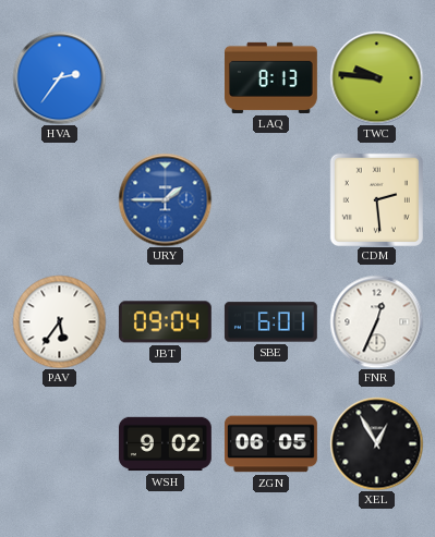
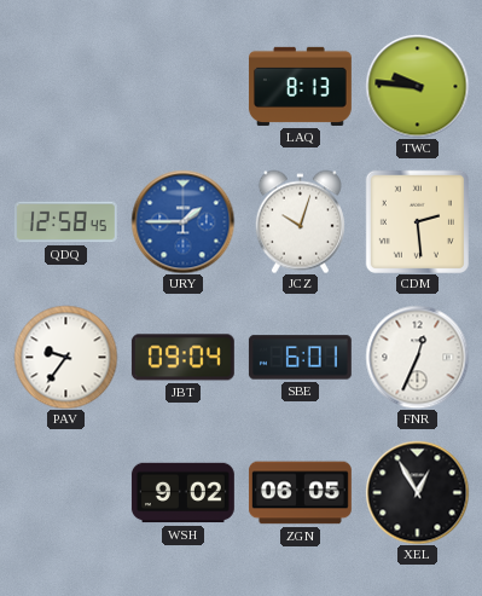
HVA: 2:36 -> none (59, 77)
QDQ: none -> 12:58 (65, 222)
JCZ: none -> 10:03 (300, 221)
PAV: 5:36 -> 9:36 (65, 357)
